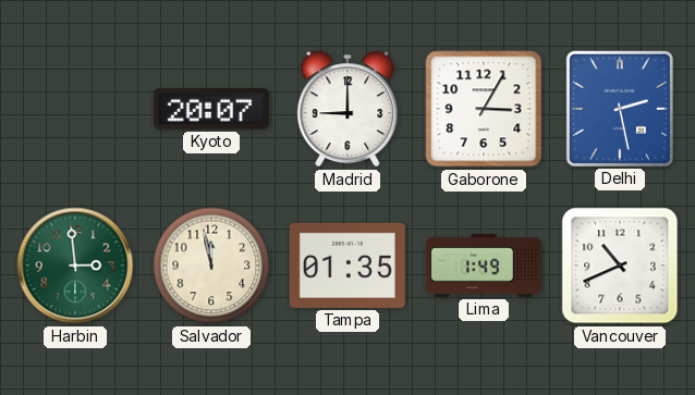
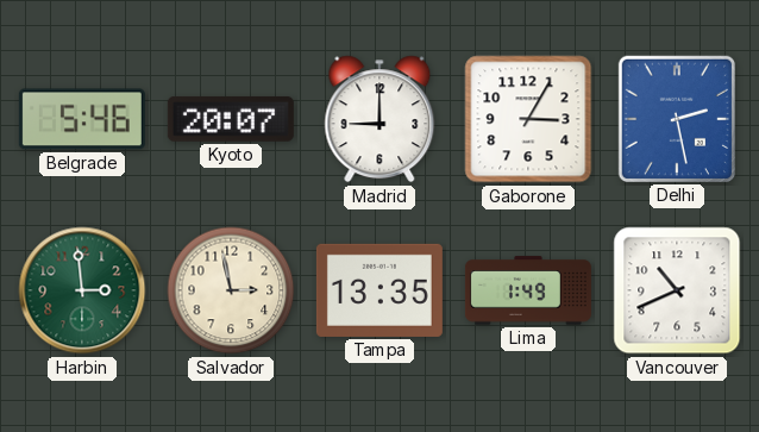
Belgrade: none -> 5:46 (82, 119)
Salvador: 11:58 -> 2:58 (231, 290)
Tampa: 01:35 -> 13:35 (379, 290)
